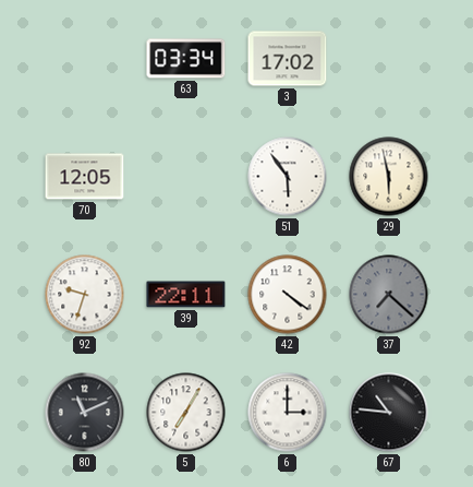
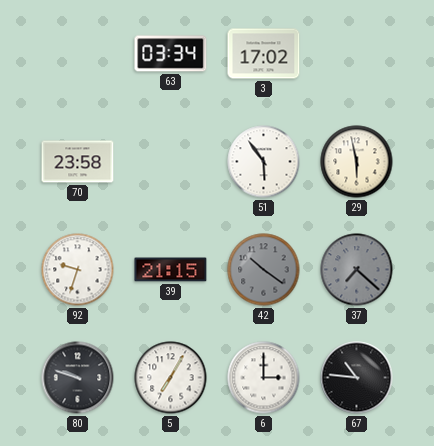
70: 12:05 -> 23:58 (78, 162)
39: 22:11 -> 21:15 (171, 270)
42: 4:21 -> 10:21 (264, 270)
42 dial: white -> grey (264, 270)
80: 11:11 -> 9:48 (78, 378)
